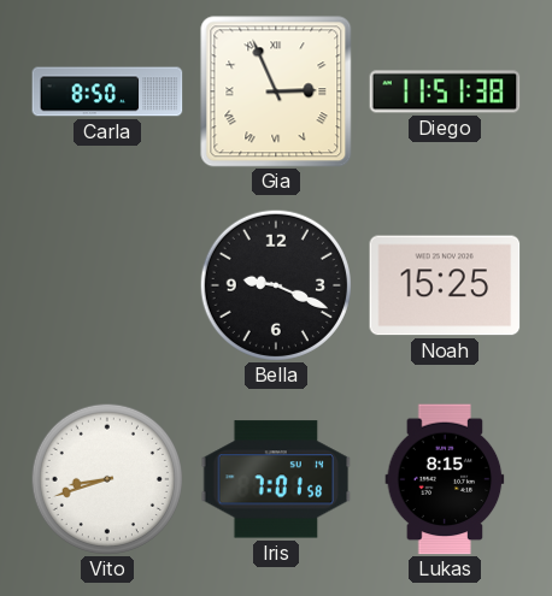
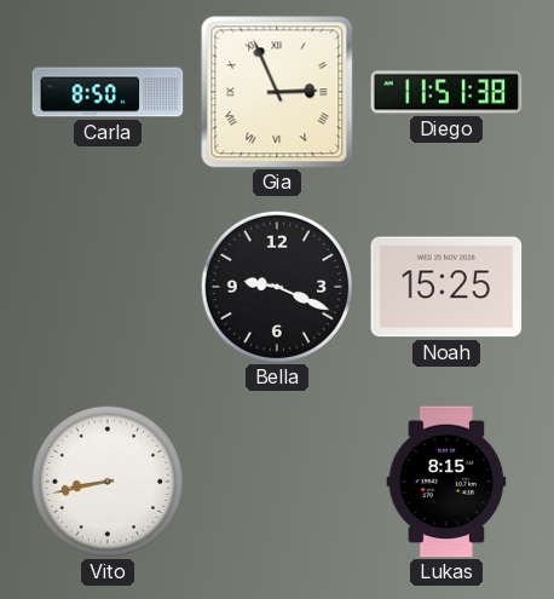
Vito: 8:42 -> 8:43 (106, 480)
Iris: 7:01 -> none (276, 479)
